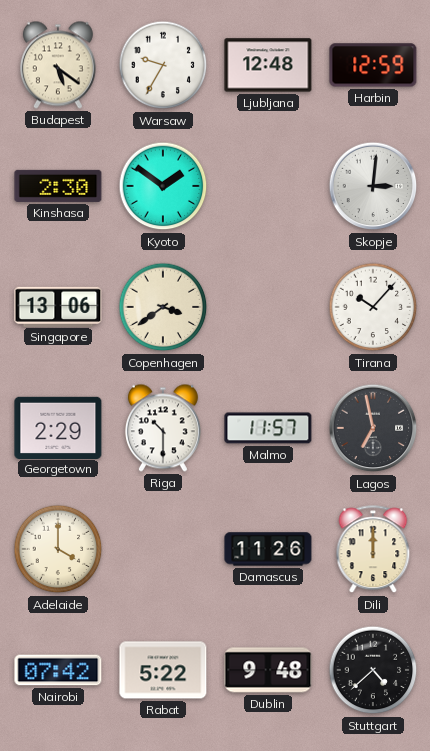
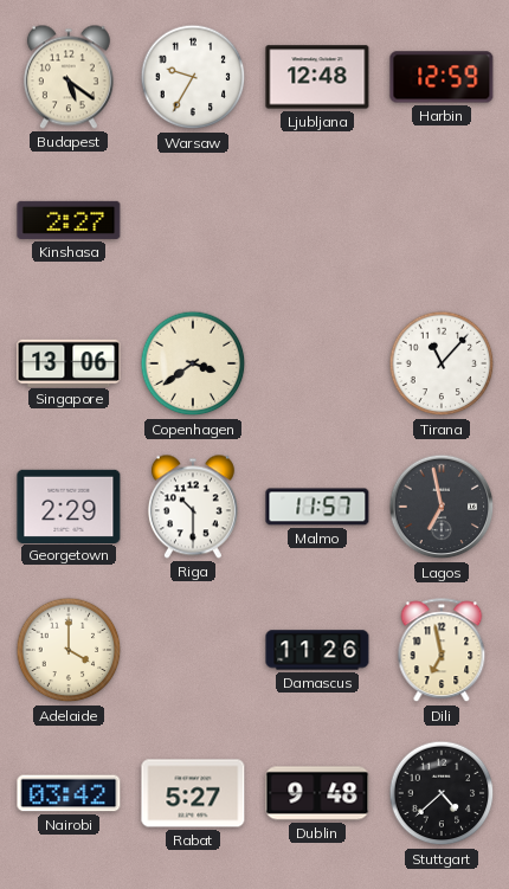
Kinshasa: 2:30 -> 2:27 (69, 220)
Kyoto: 1:51 -> none (163, 186)
Skopje: 3:01 -> none (373, 186)
Tirana: 10:07 -> 11:07 (442, 363)
Dili: 12:00 -> 6:58 (442, 651)
Nairobi: 07:42 -> 03:42 (69, 793)
Rabat: 5:22 -> 5:27 (193, 793)
